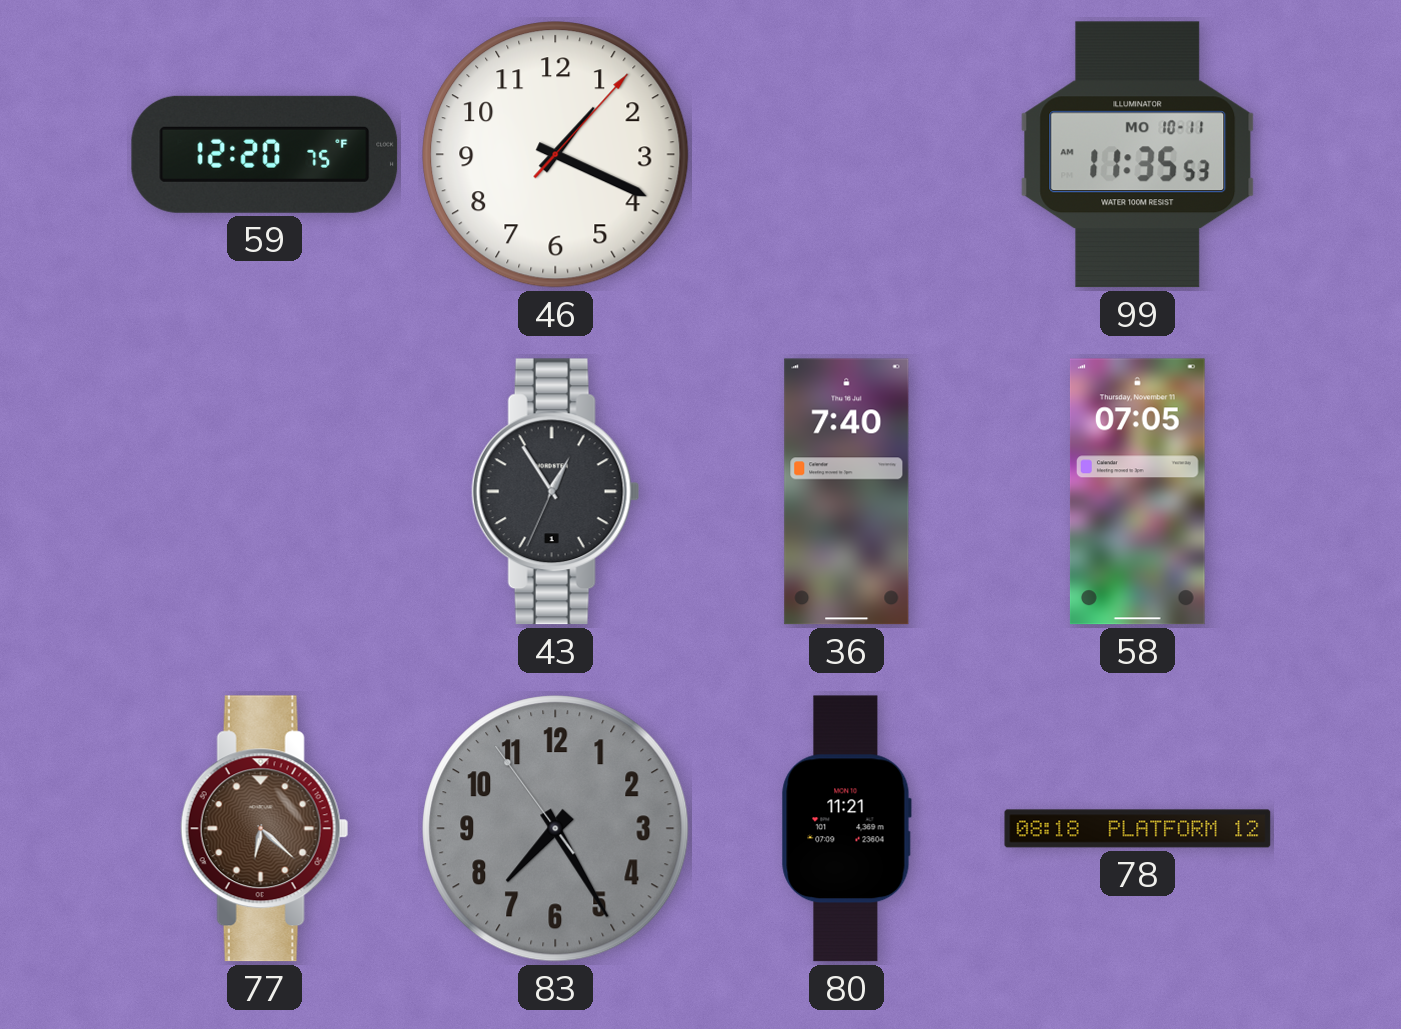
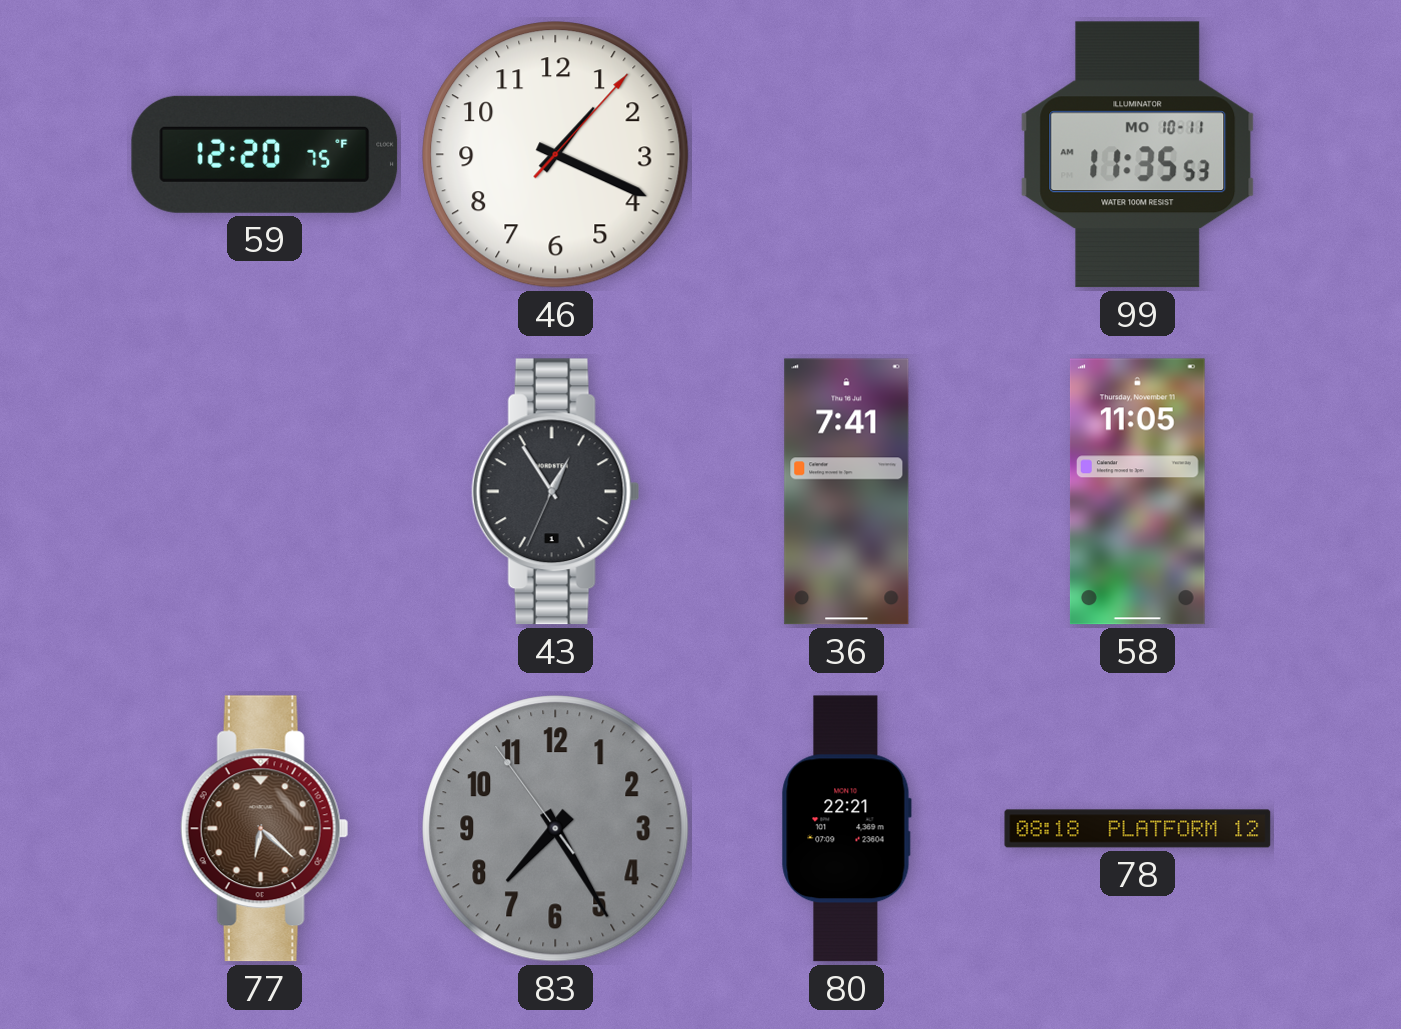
36: 7:40 -> 7:41 (847, 492)
58: 07:05 -> 11:05 (1137, 492)
80: 11:21 -> 22:21 (846, 829)
